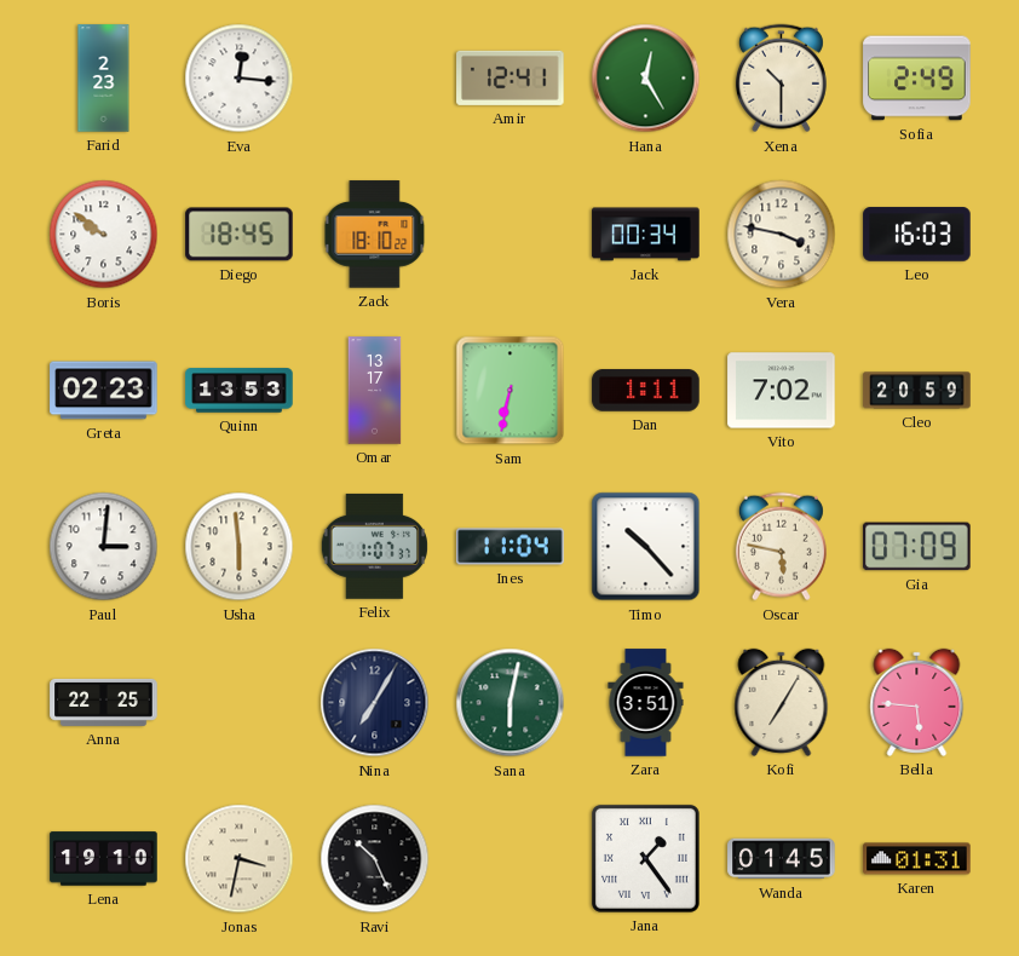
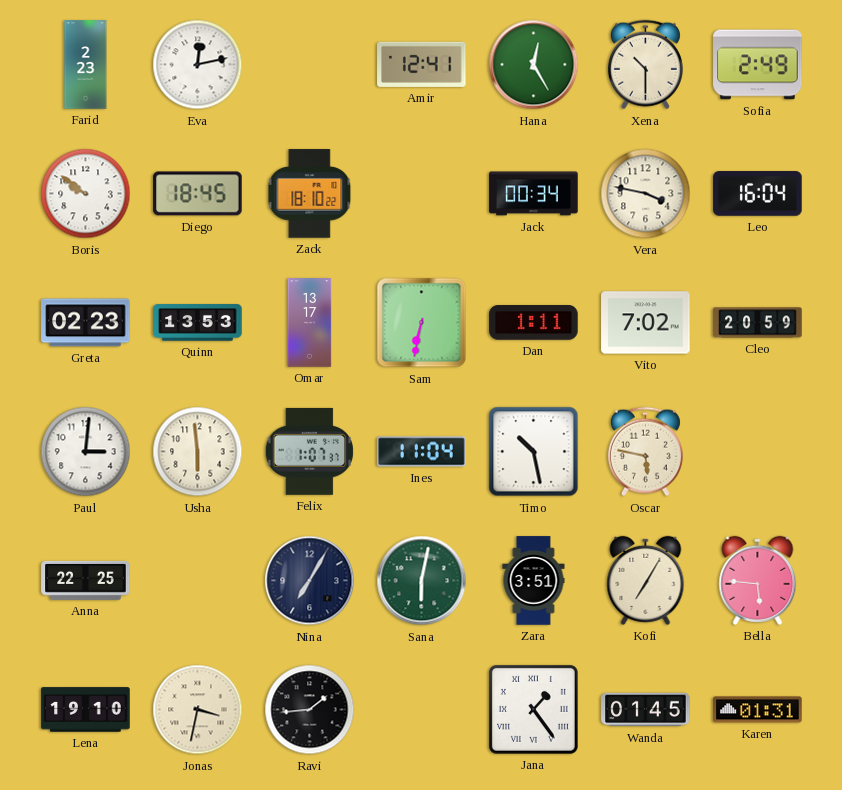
Eva: 12:16 -> 12:13 (198, 65)
Leo: 16:03 -> 16:04 (758, 194)
Timo: 10:23 -> 10:28 (534, 452)
Gia: 07:09 -> none (917, 547)
Ravi: 10:26 -> 1:44 (310, 710)
